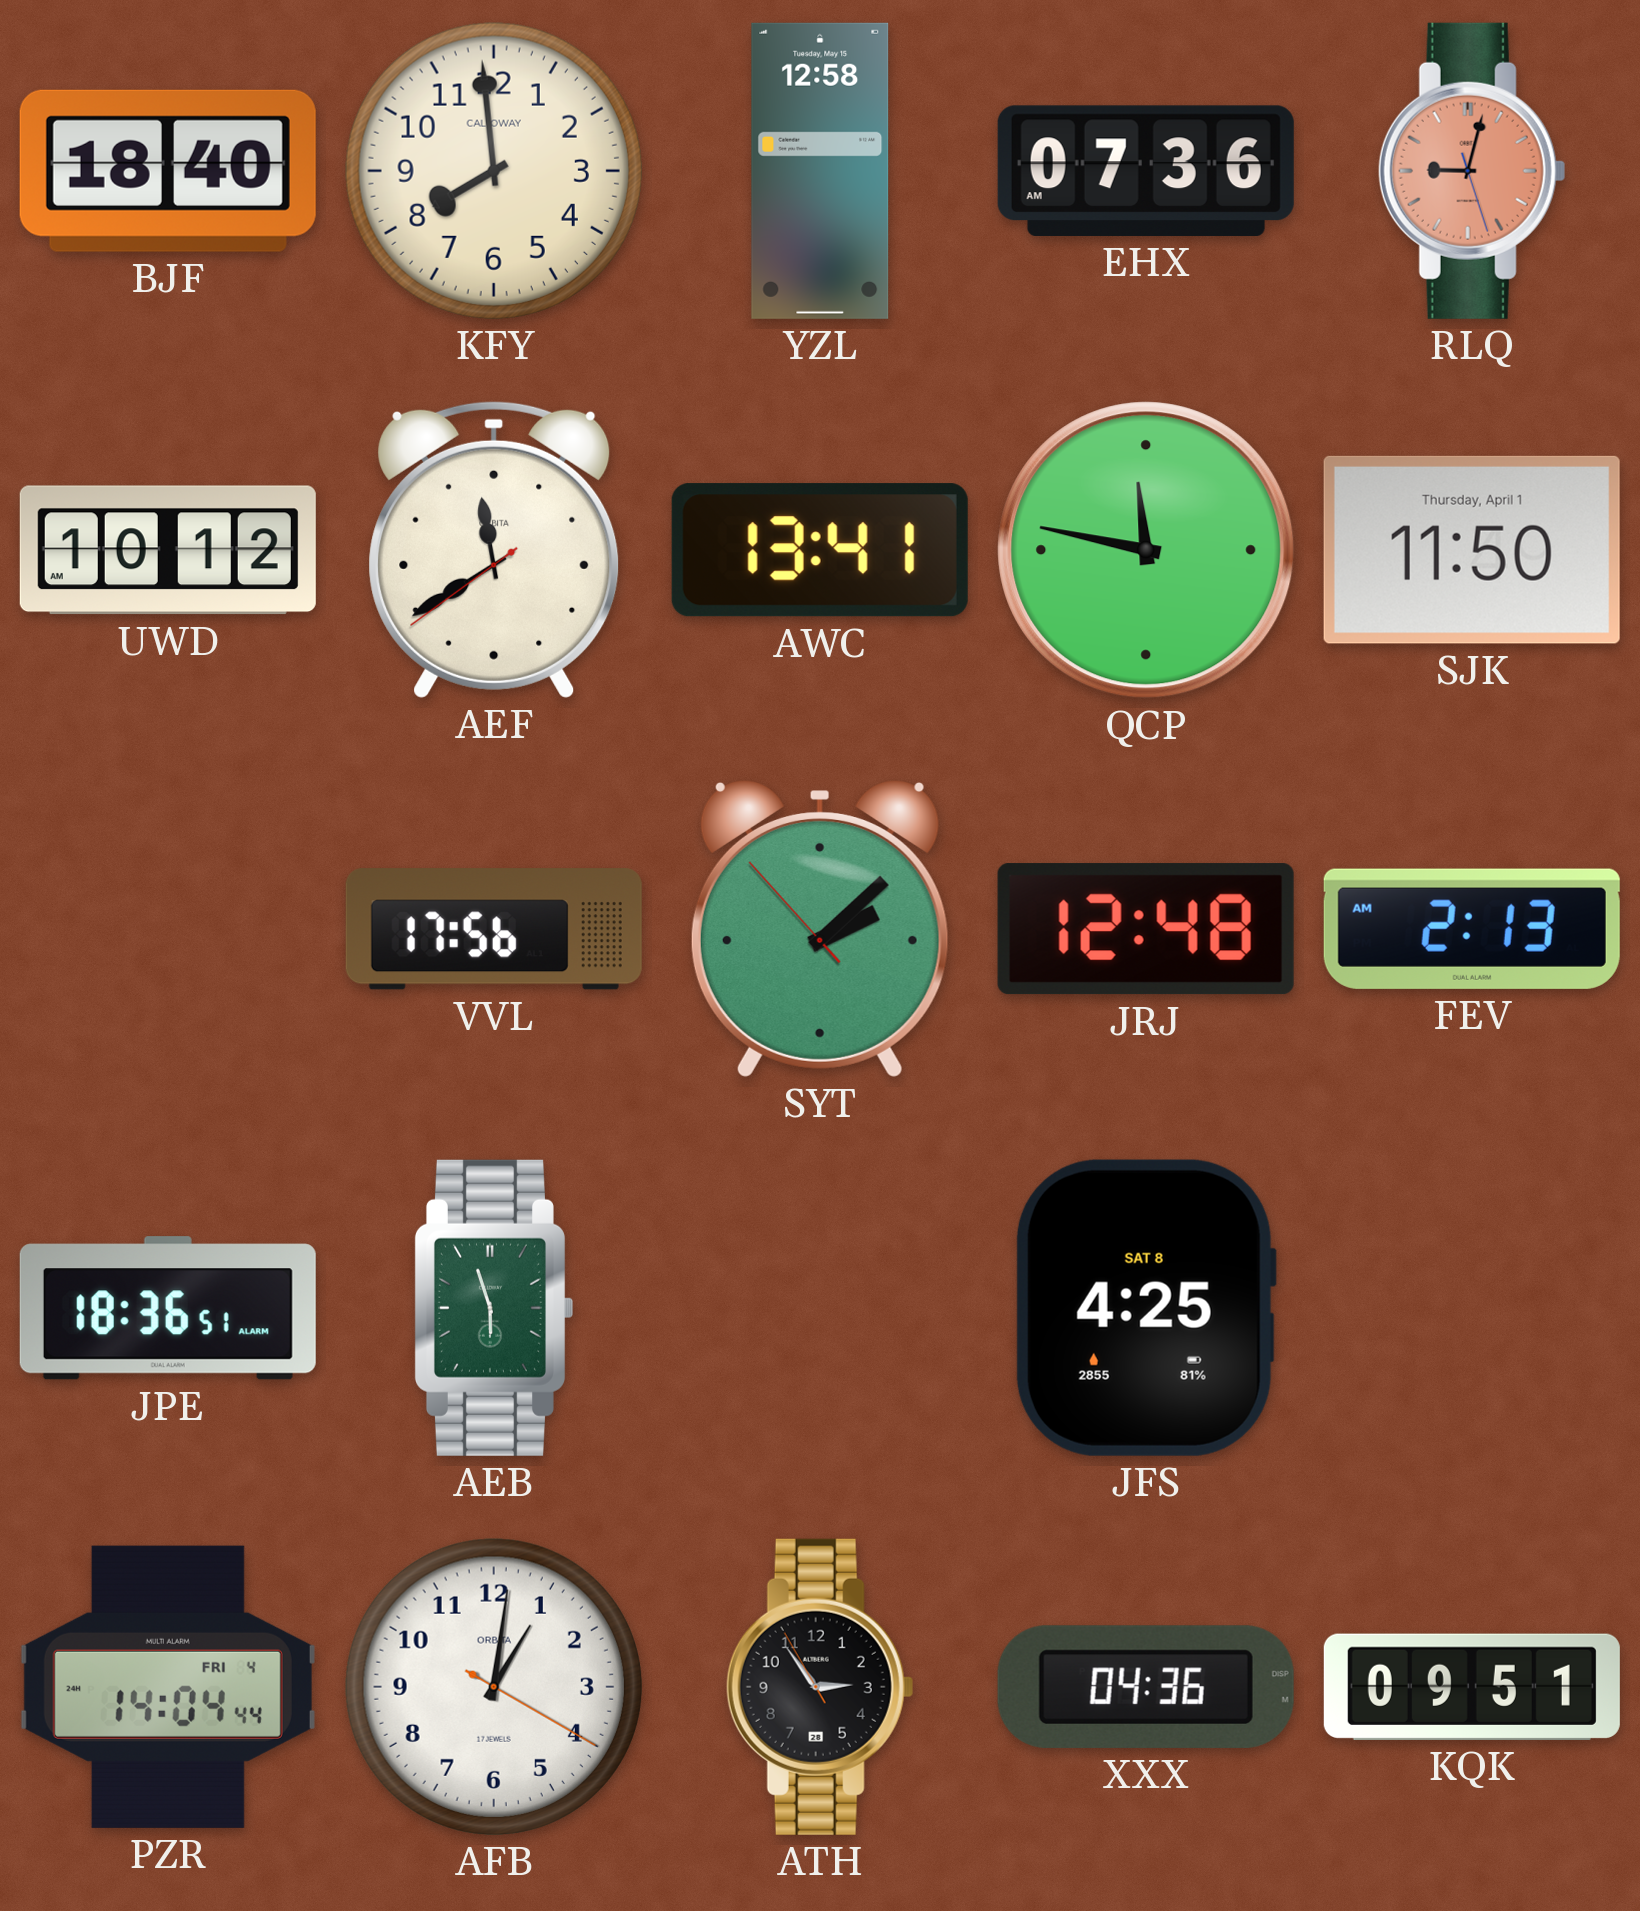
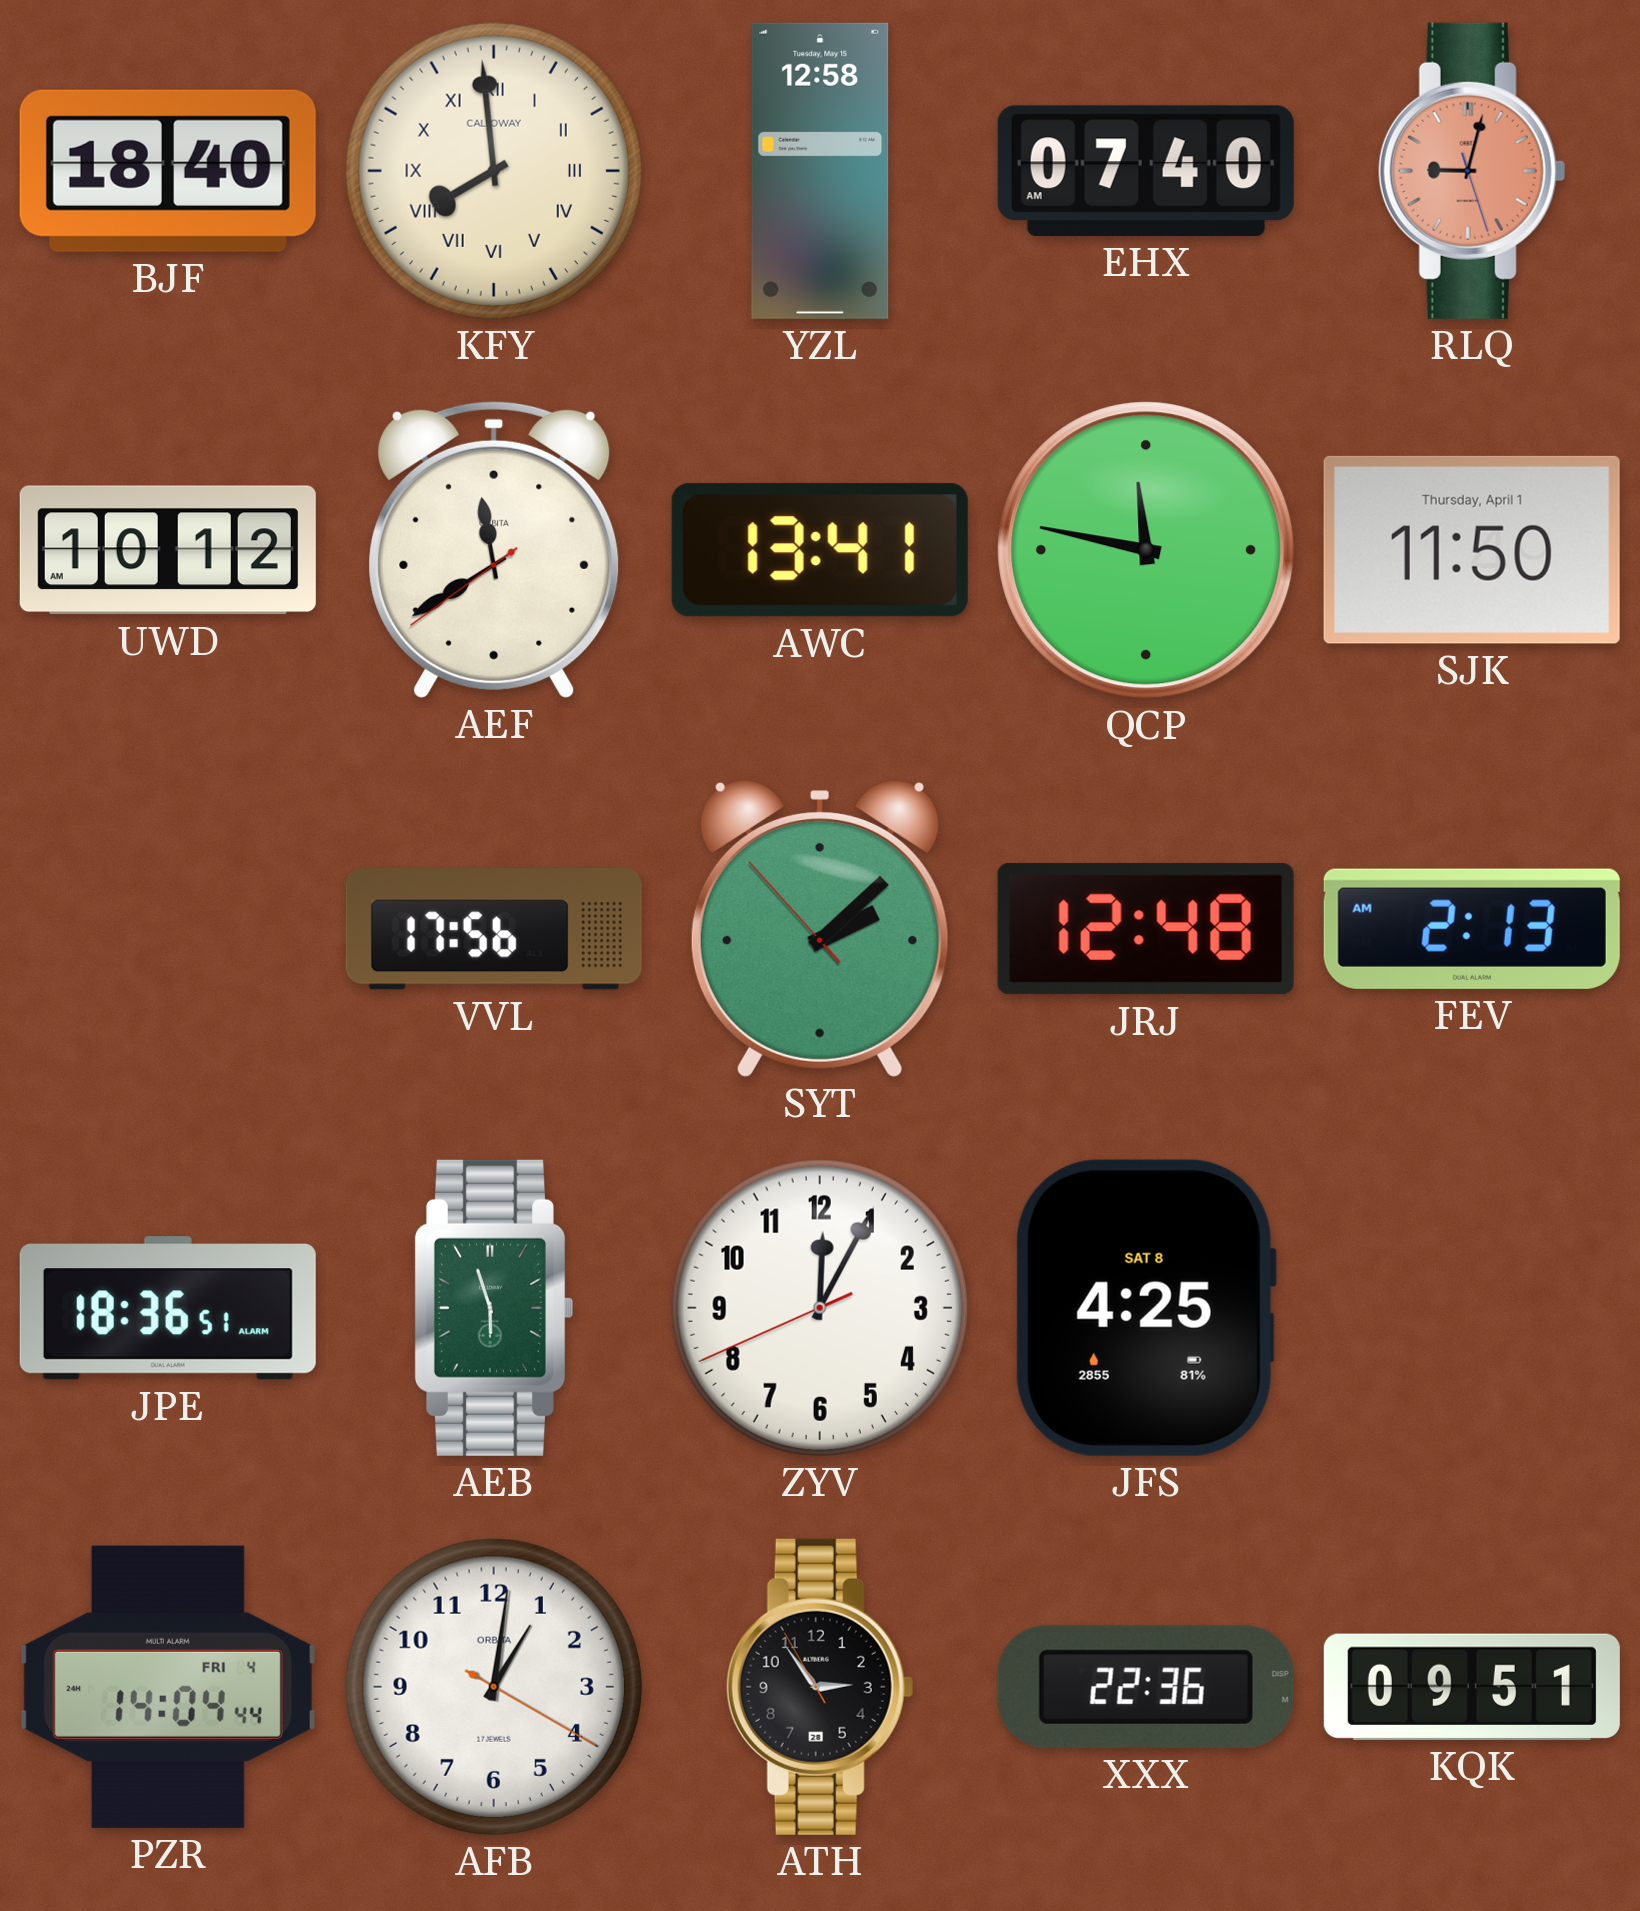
KFY numerals: Arabic -> Roman (494, 171)
EHX: 07:36 -> 07:40 (1146, 171)
ZYV: none -> 12:04 (820, 1308)
XXX: 04:36 -> 22:36 (1146, 1687)
